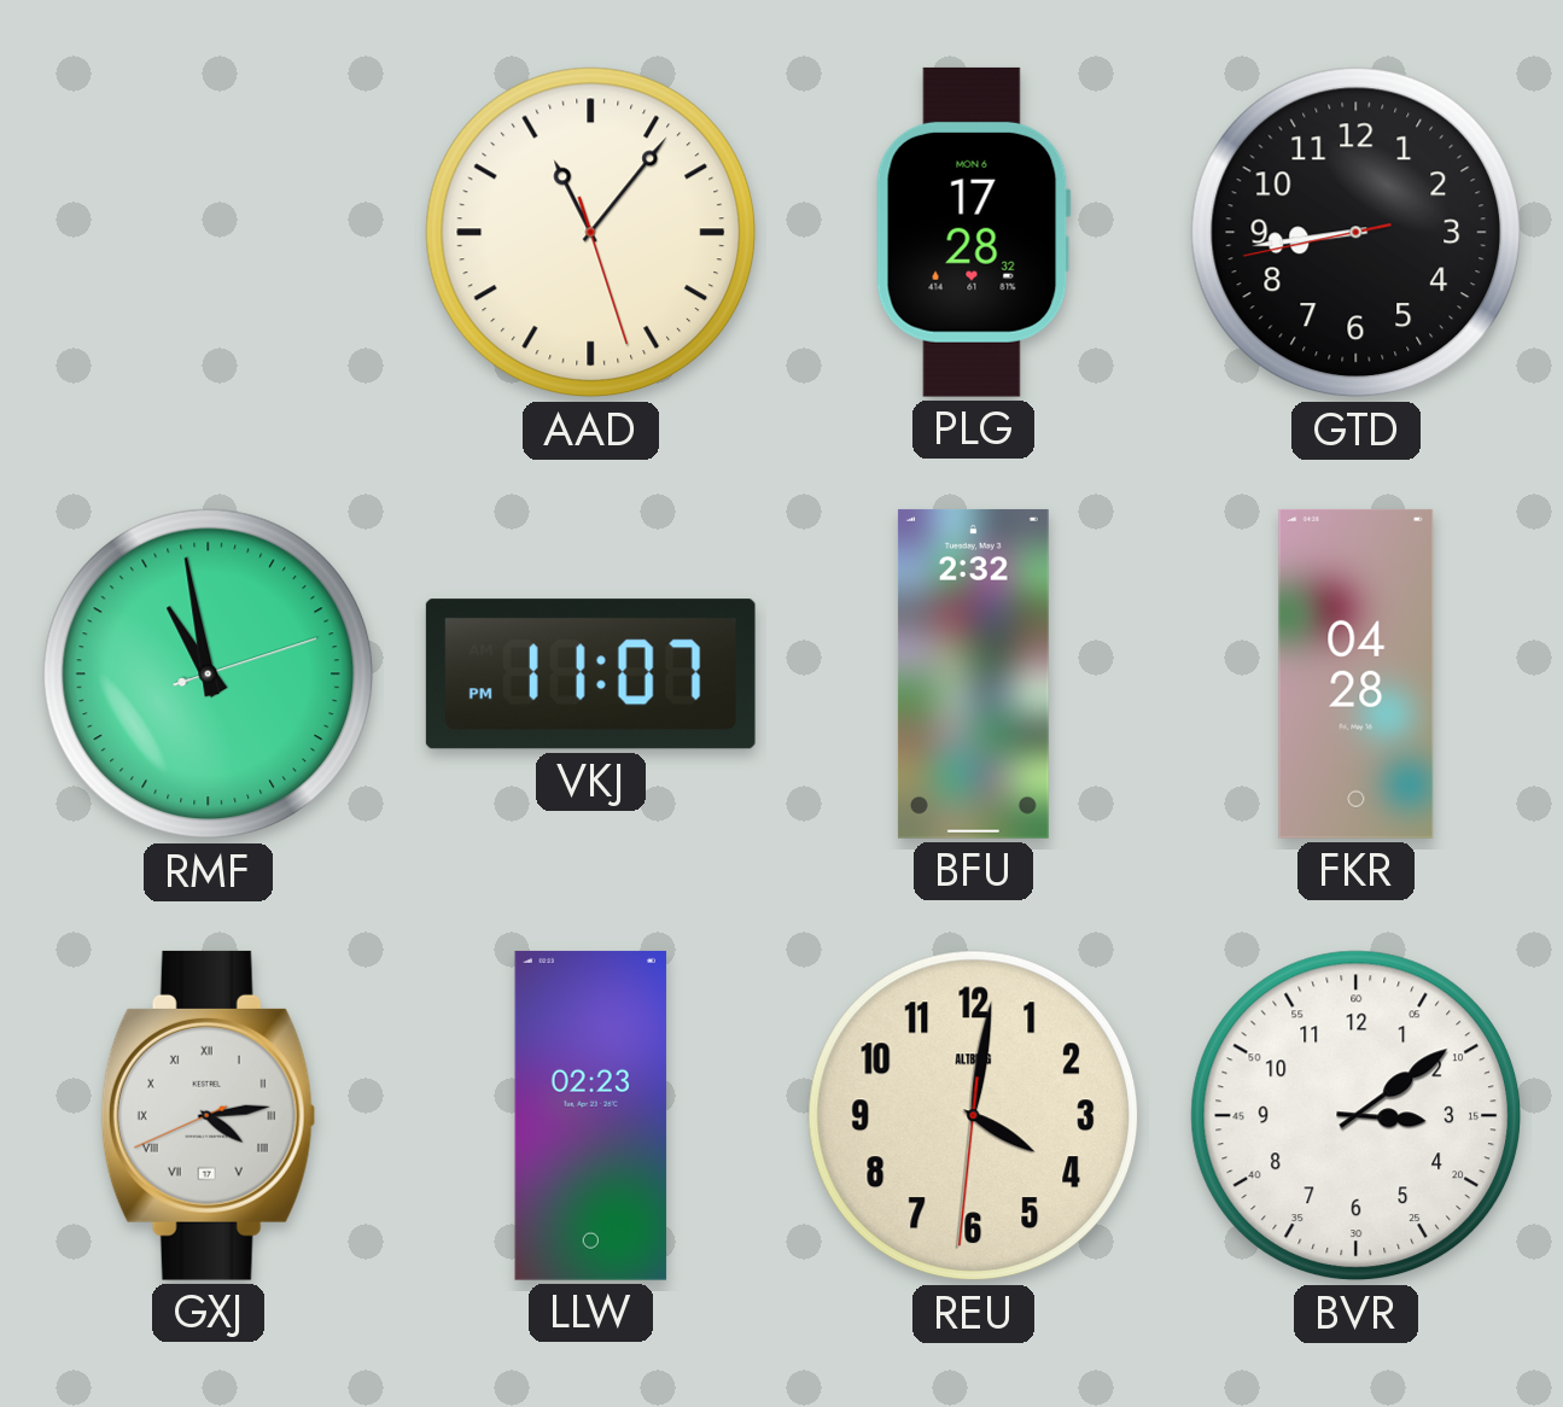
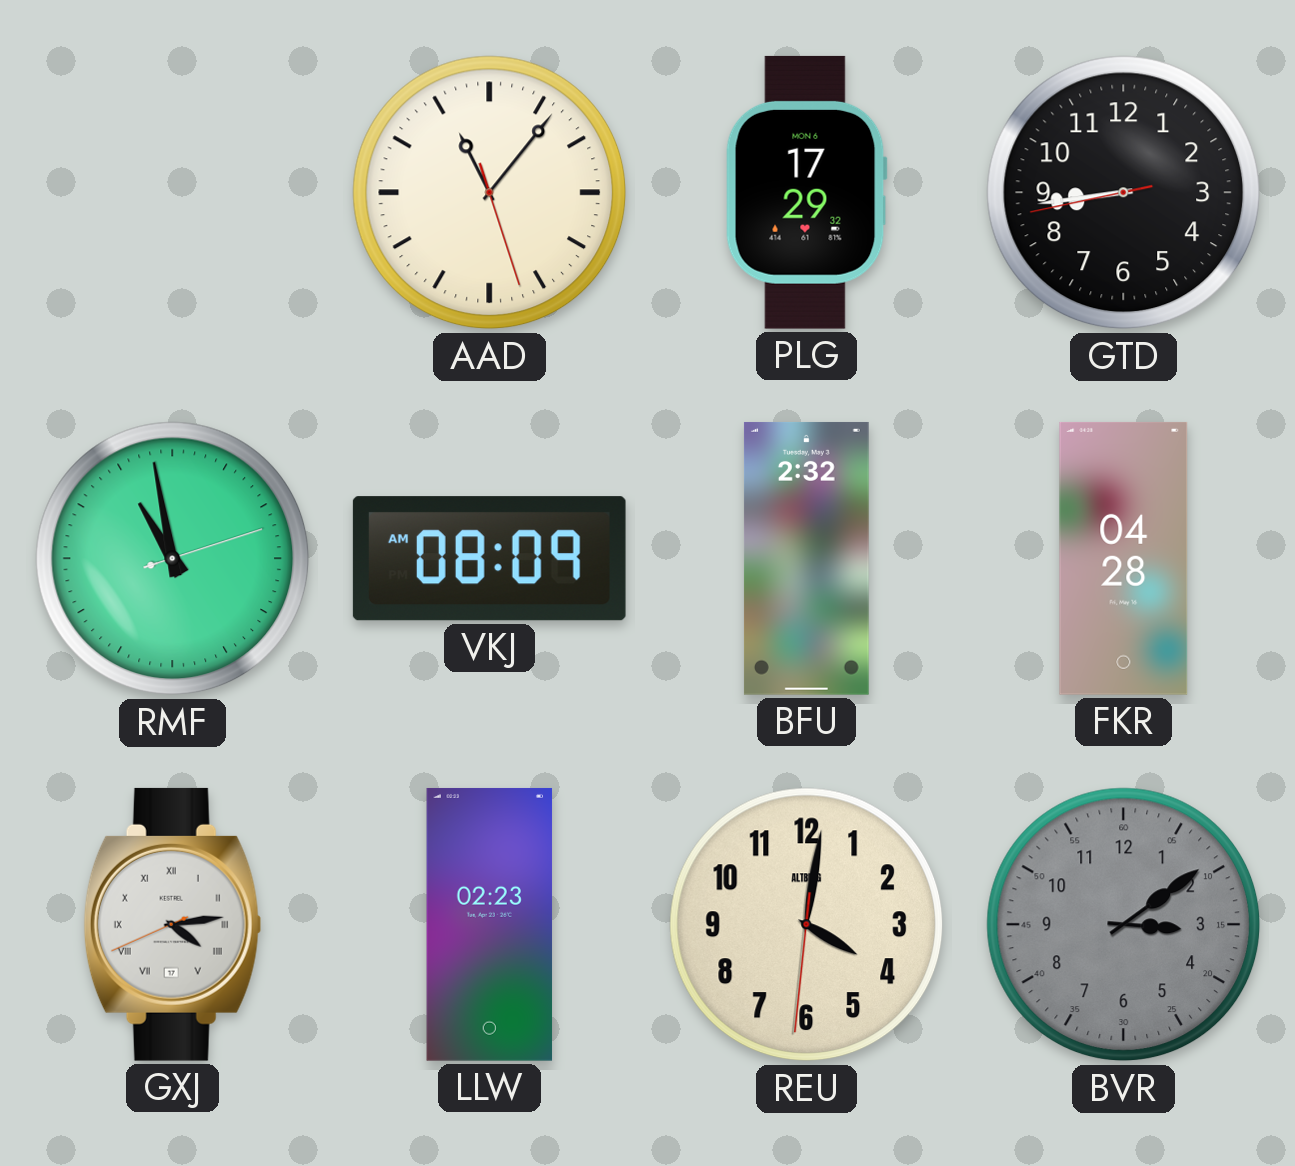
PLG: 17:28 -> 17:29 (806, 192)
VKJ: 11:07 -> 08:09 (489, 559)
BVR dial: white -> grey (1124, 925)
